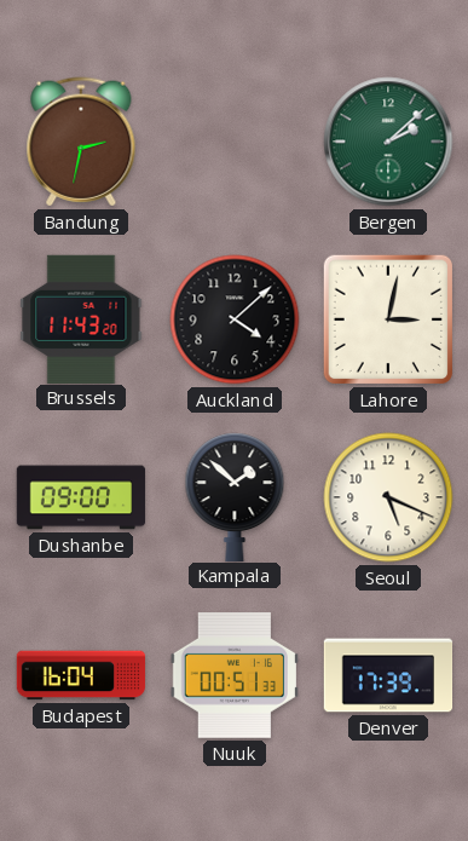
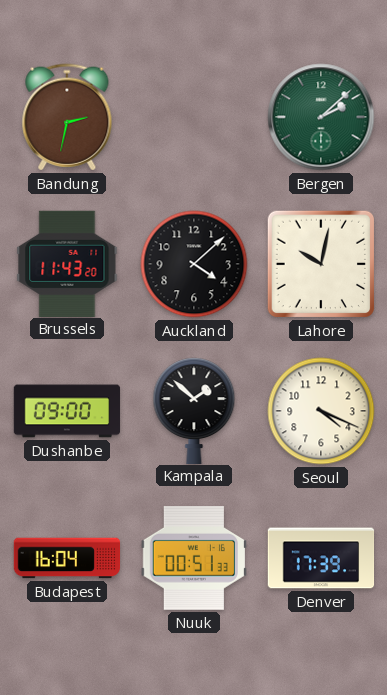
Lahore: 3:02 -> 10:02 (321, 264)
Seoul: 5:19 -> 4:19 (321, 411)
